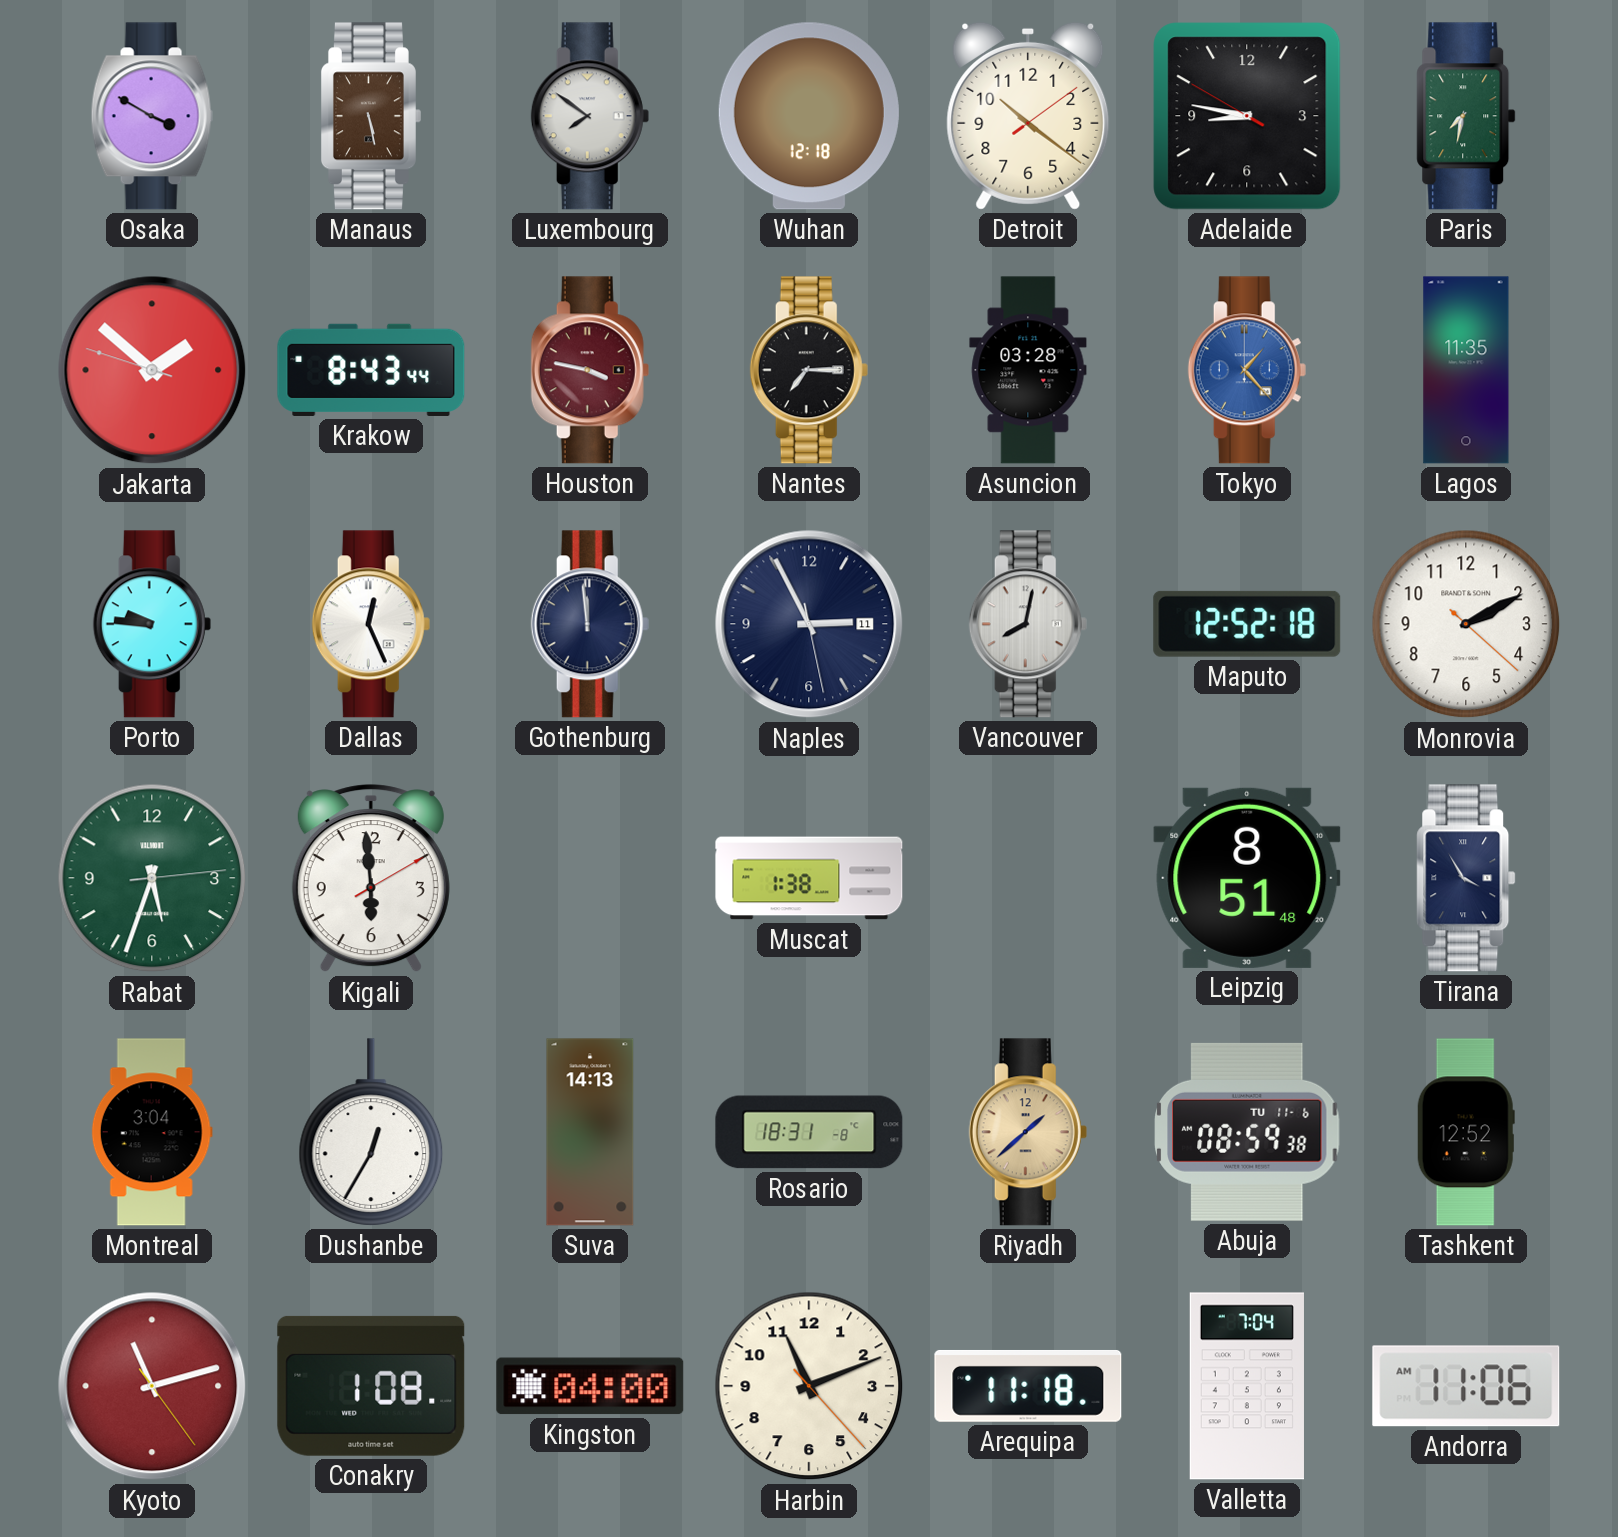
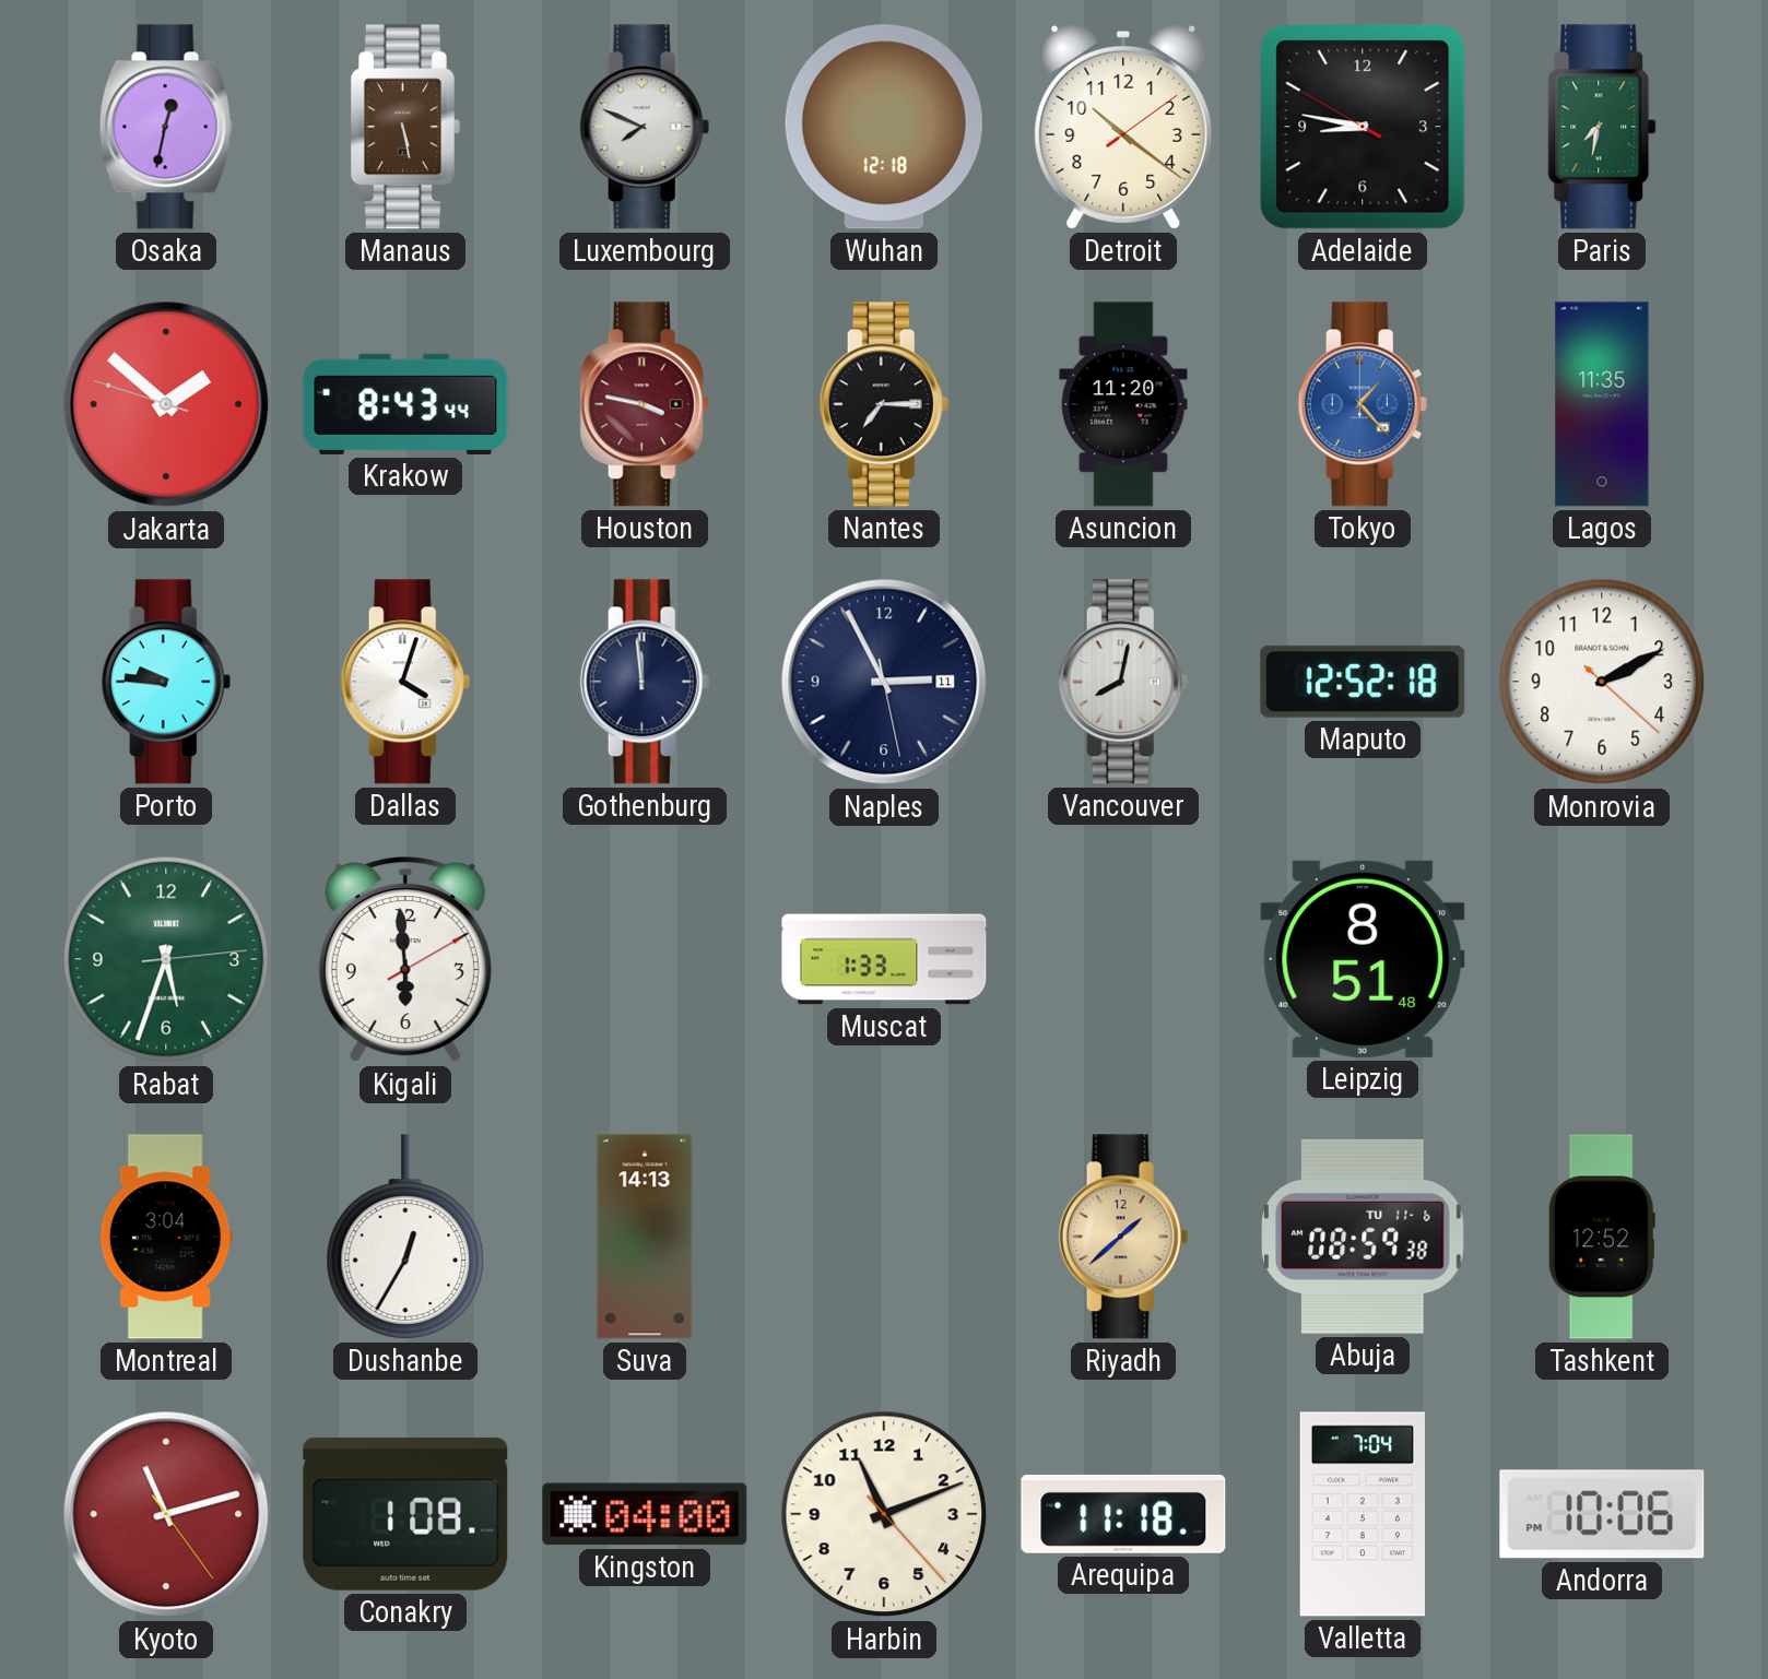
Osaka: 3:50 -> 12:32 (166, 127)
Luxembourg: 7:51 -> 7:49 (645, 127)
Asuncion: 03:28 -> 11:20 (1123, 404)
Dallas: 12:26 -> 4:03 (405, 682)
Muscat: 1:38 -> 1:33 (884, 959)
Tirana: 3:55 -> none (1466, 878)
Rosario: 18:31 -> none (809, 1132)
Andorra: 11:06 -> 10:06 (1602, 1514)
